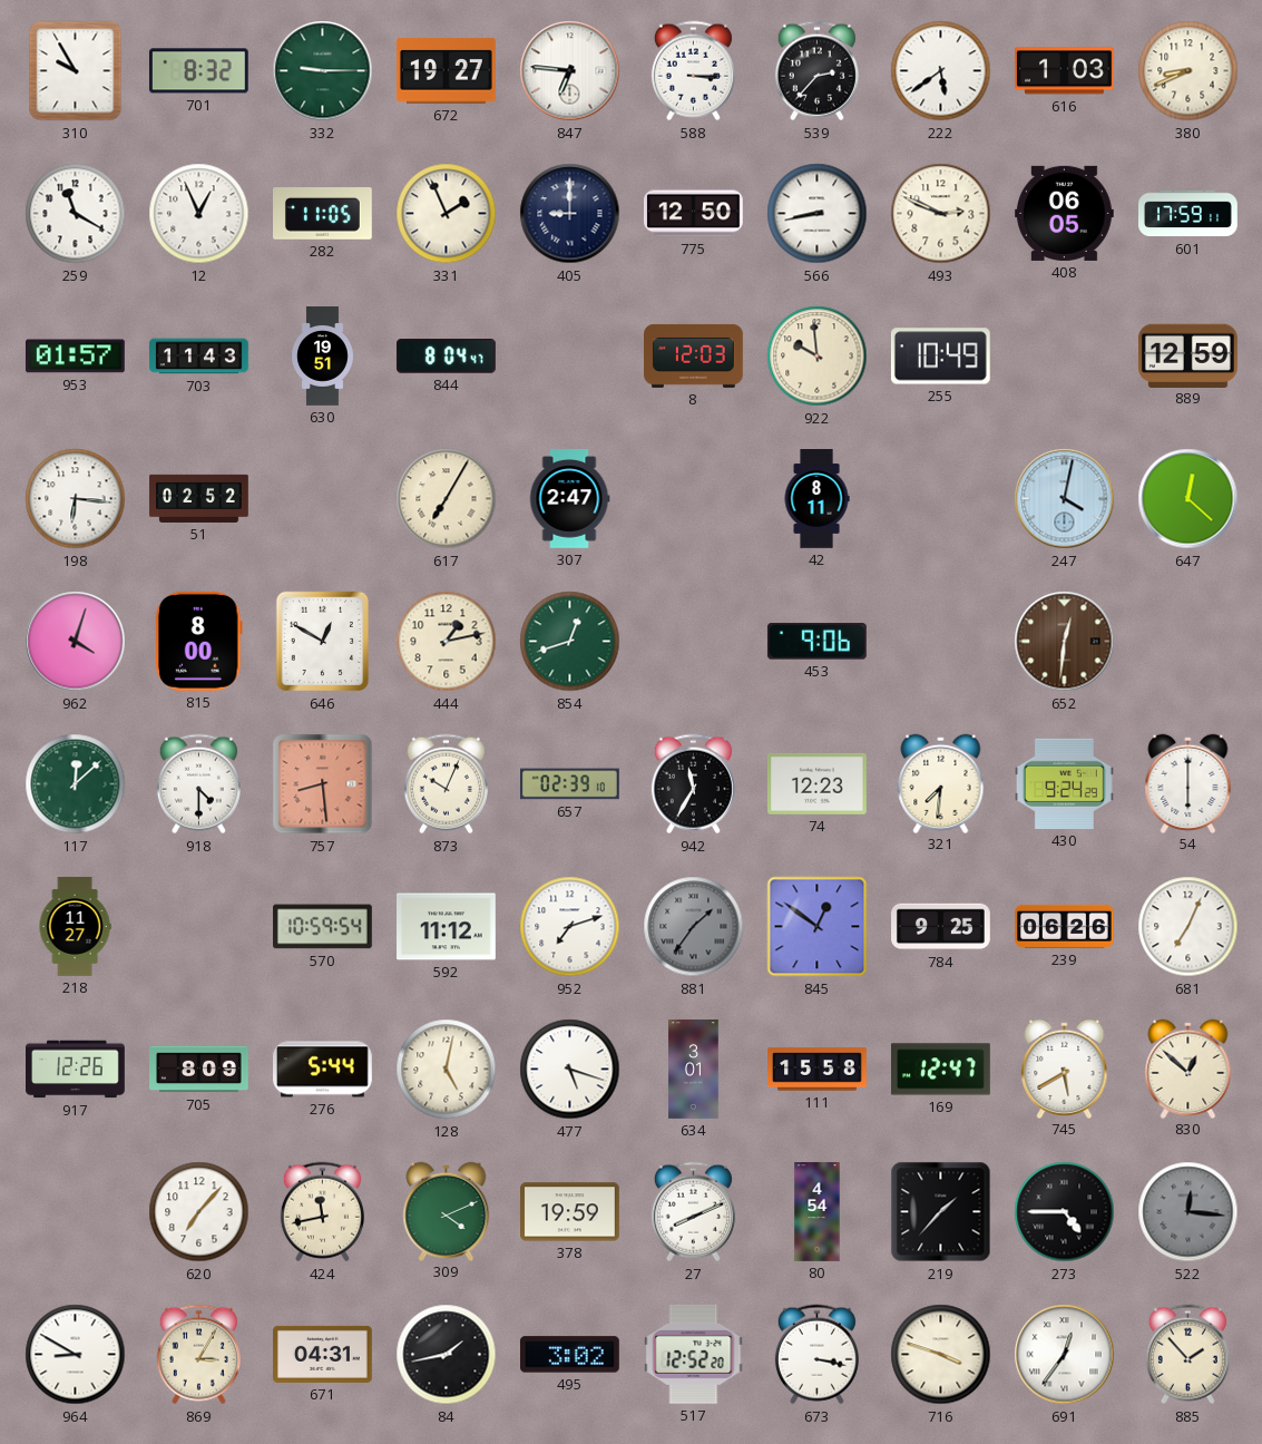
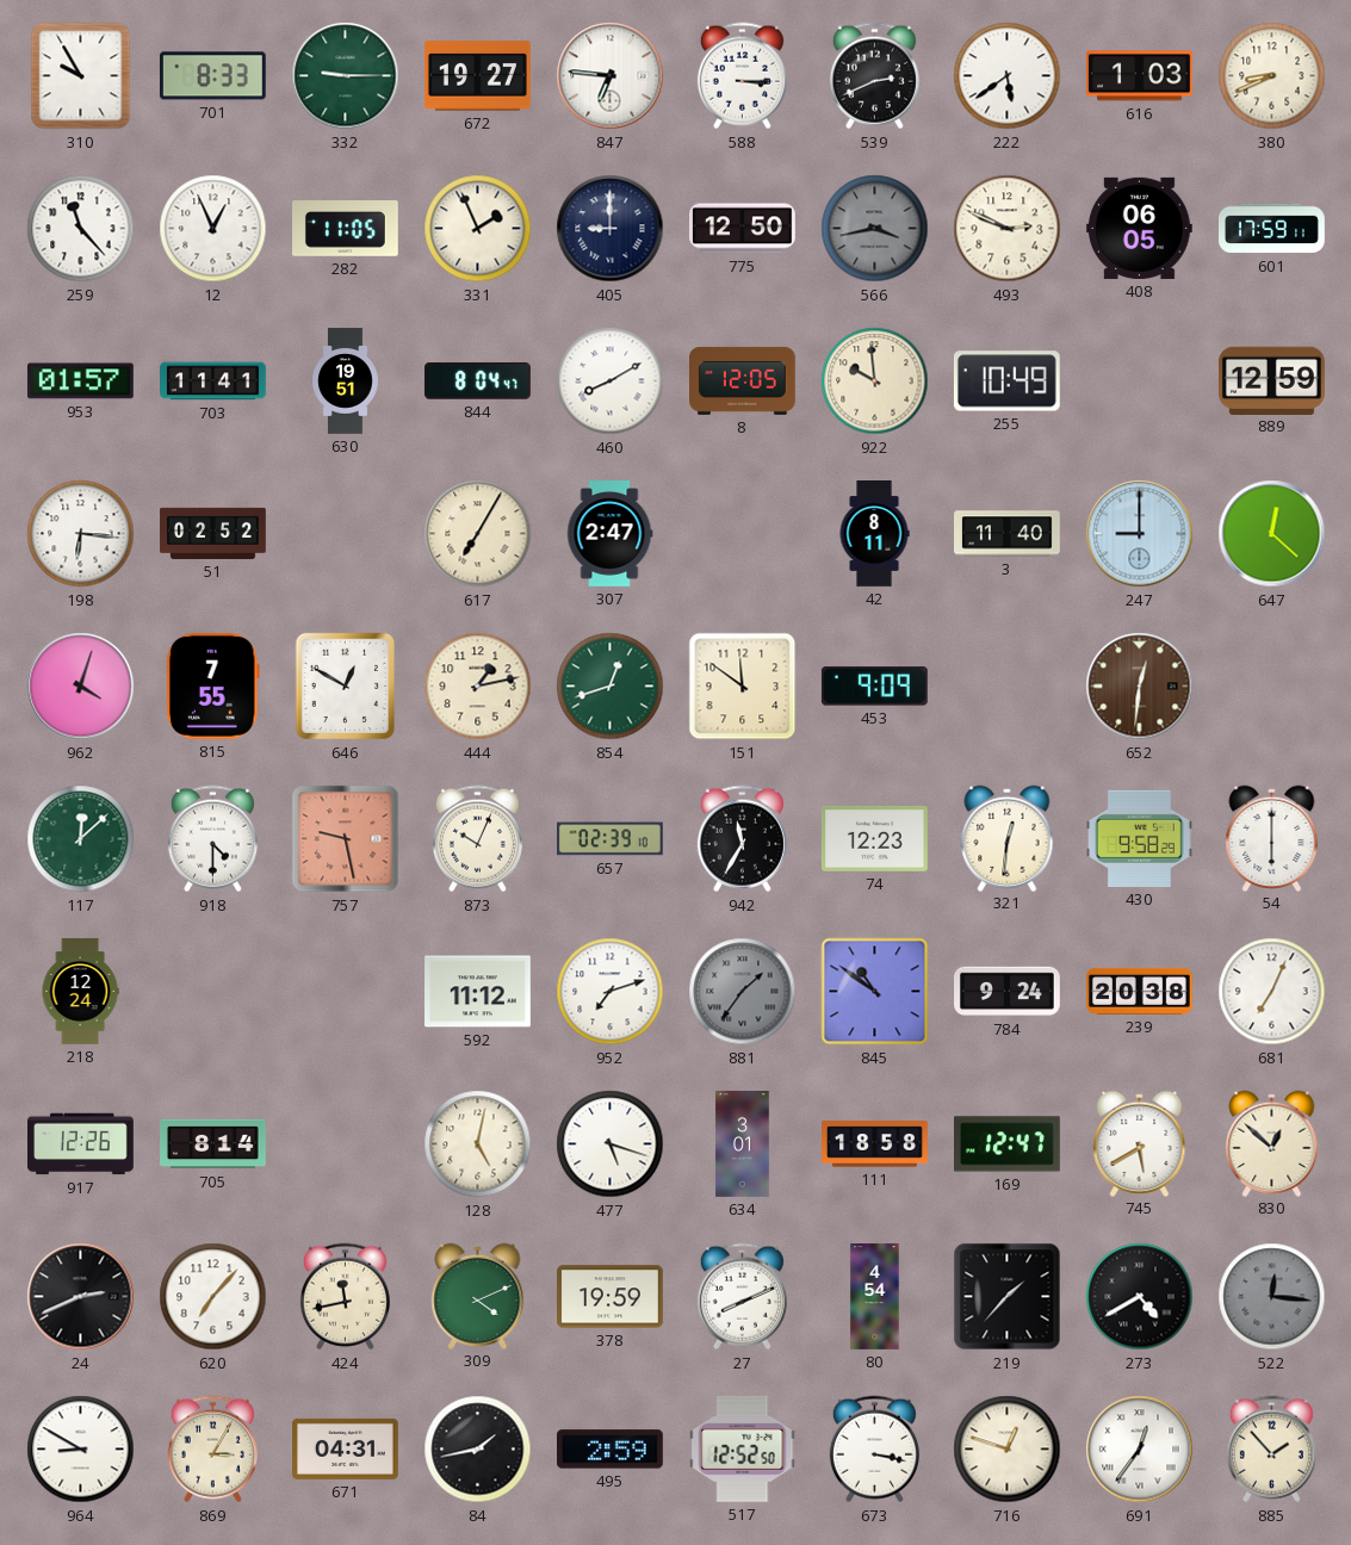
701: 8:32 -> 8:33 (212, 76)
539: 2:37 -> 2:41 (874, 76)
259: 11:20 -> 11:23 (81, 229)
566: 8:43 -> 3:43 (875, 229)
566 dial: white -> grey (875, 229)
703: 11:43 -> 11:41 (213, 381)
460: none -> 8:10 (611, 381)
8: 12:03 -> 12:05 (743, 380)
3: none -> 11:40 (1008, 534)
247: 4:02 -> 9:00 (1140, 534)
815: 8:00 -> 7:55 (212, 685)
151: none -> 11:51 (743, 687)
453: 9:06 -> 9:09 (874, 687)
757: 8:29 -> 9:28 (346, 839)
321: 7:31 -> 12:31 (1008, 838)
430: 9:24 -> 9:58 (1140, 838)
218: 11:27 -> 12:24 (80, 992)
570: 10:59 -> none (323, 927)
845: 12:51 -> 10:51 (875, 992)
784: 9:25 -> 9:24 (1008, 992)
239: 06:26 -> 20:38 (1140, 991)
705: 8:09 -> 8:14 (213, 1144)
276: 5:44 -> none (323, 1070)
111: 15:58 -> 18:58 (875, 1144)
24: none -> 2:41 (81, 1297)
273: 4:45 -> 4:40 (1140, 1297)
495: 3:02 -> 2:59 (611, 1450)
517: 12:52:20 -> 12:52:50 (743, 1450)
716: 3:48 -> 12:48 (1008, 1450)
